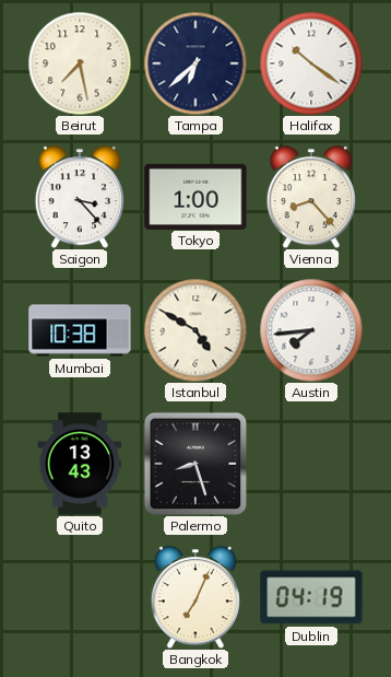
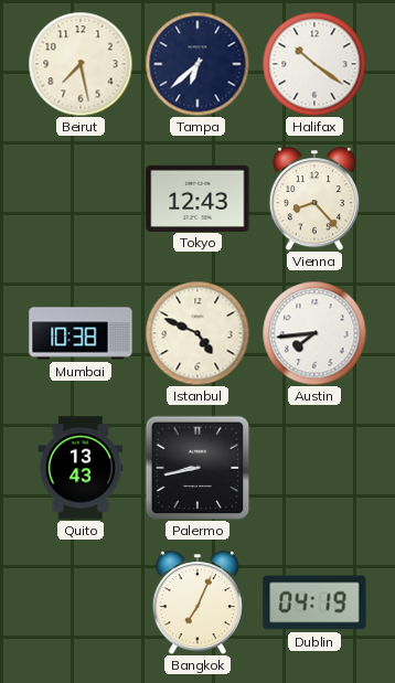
Saigon: 3:23 -> none (80, 197)
Tokyo: 1:00 -> 12:43 (197, 198)
Istanbul: 4:50 -> 4:49 (197, 333)
Palermo: 8:27 -> 8:43 (197, 468)
